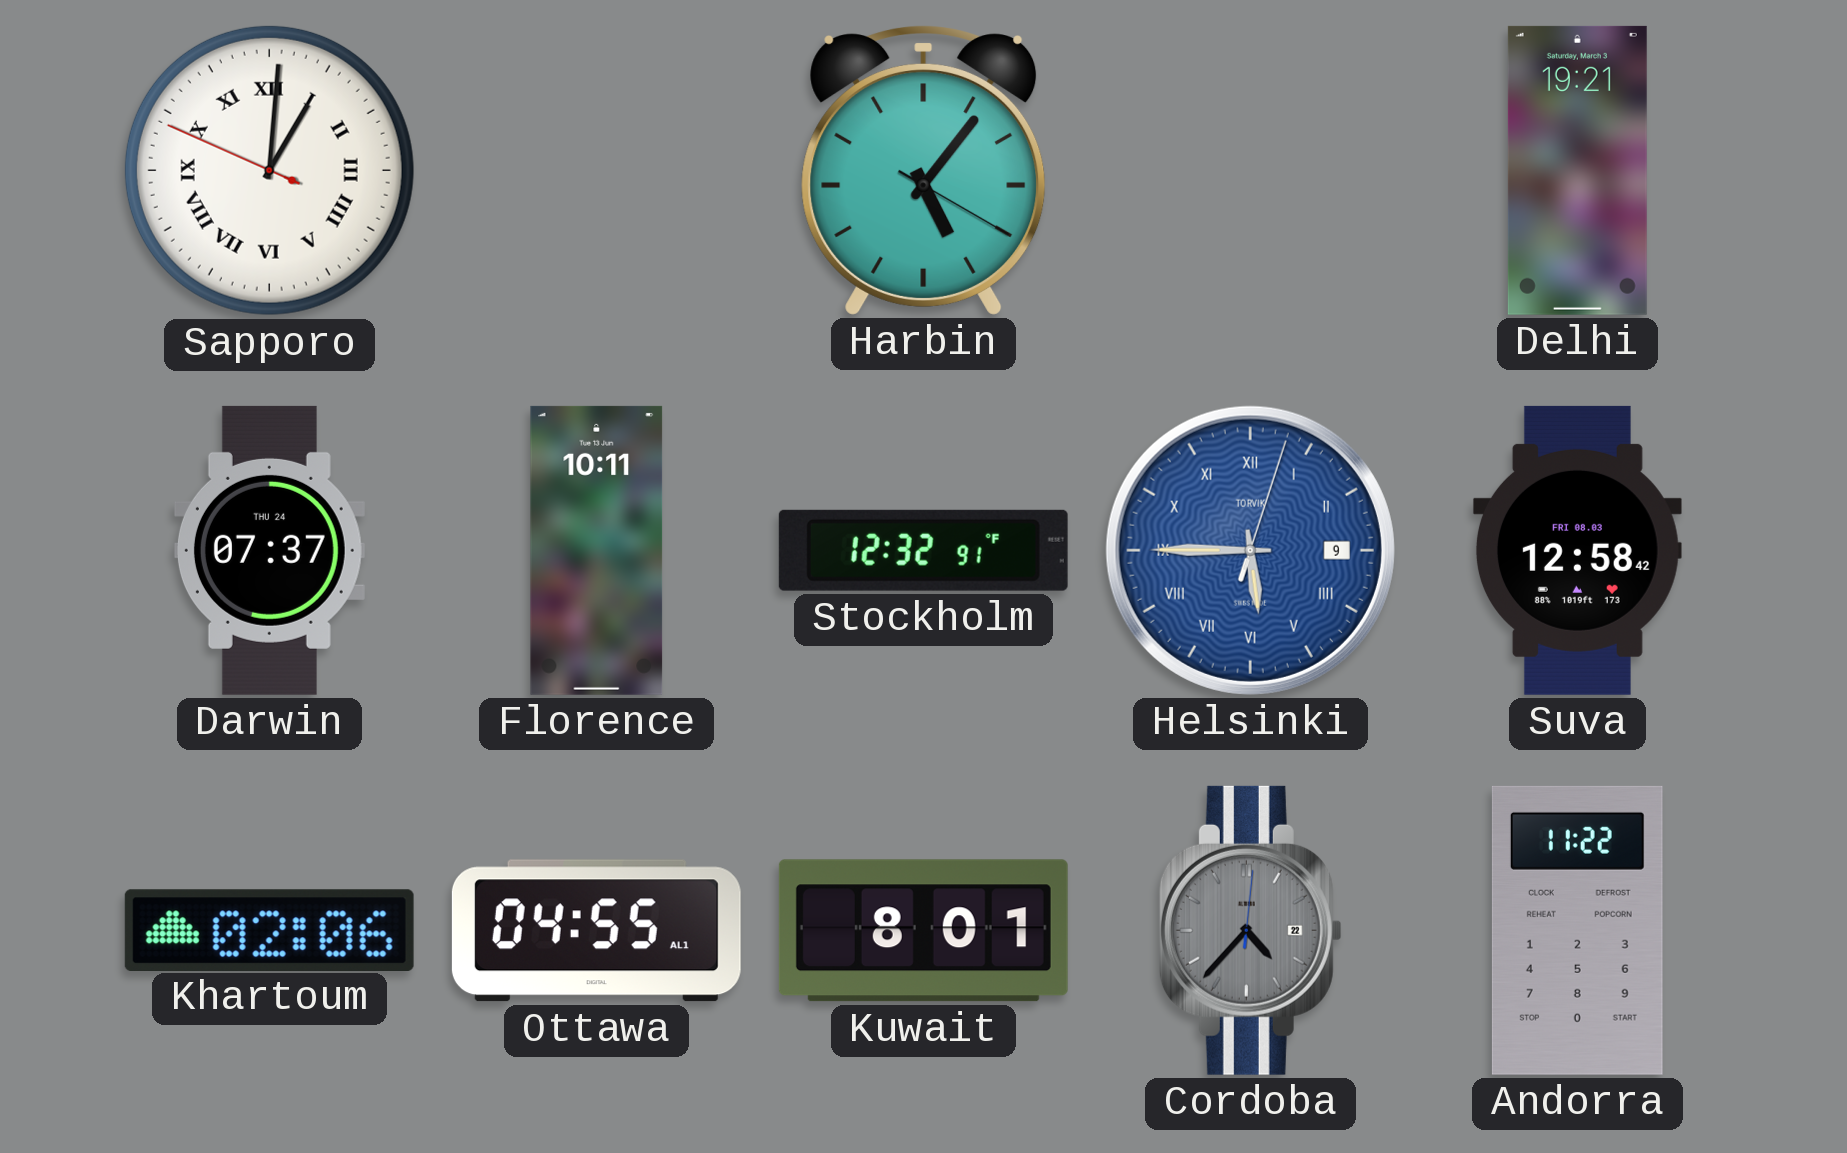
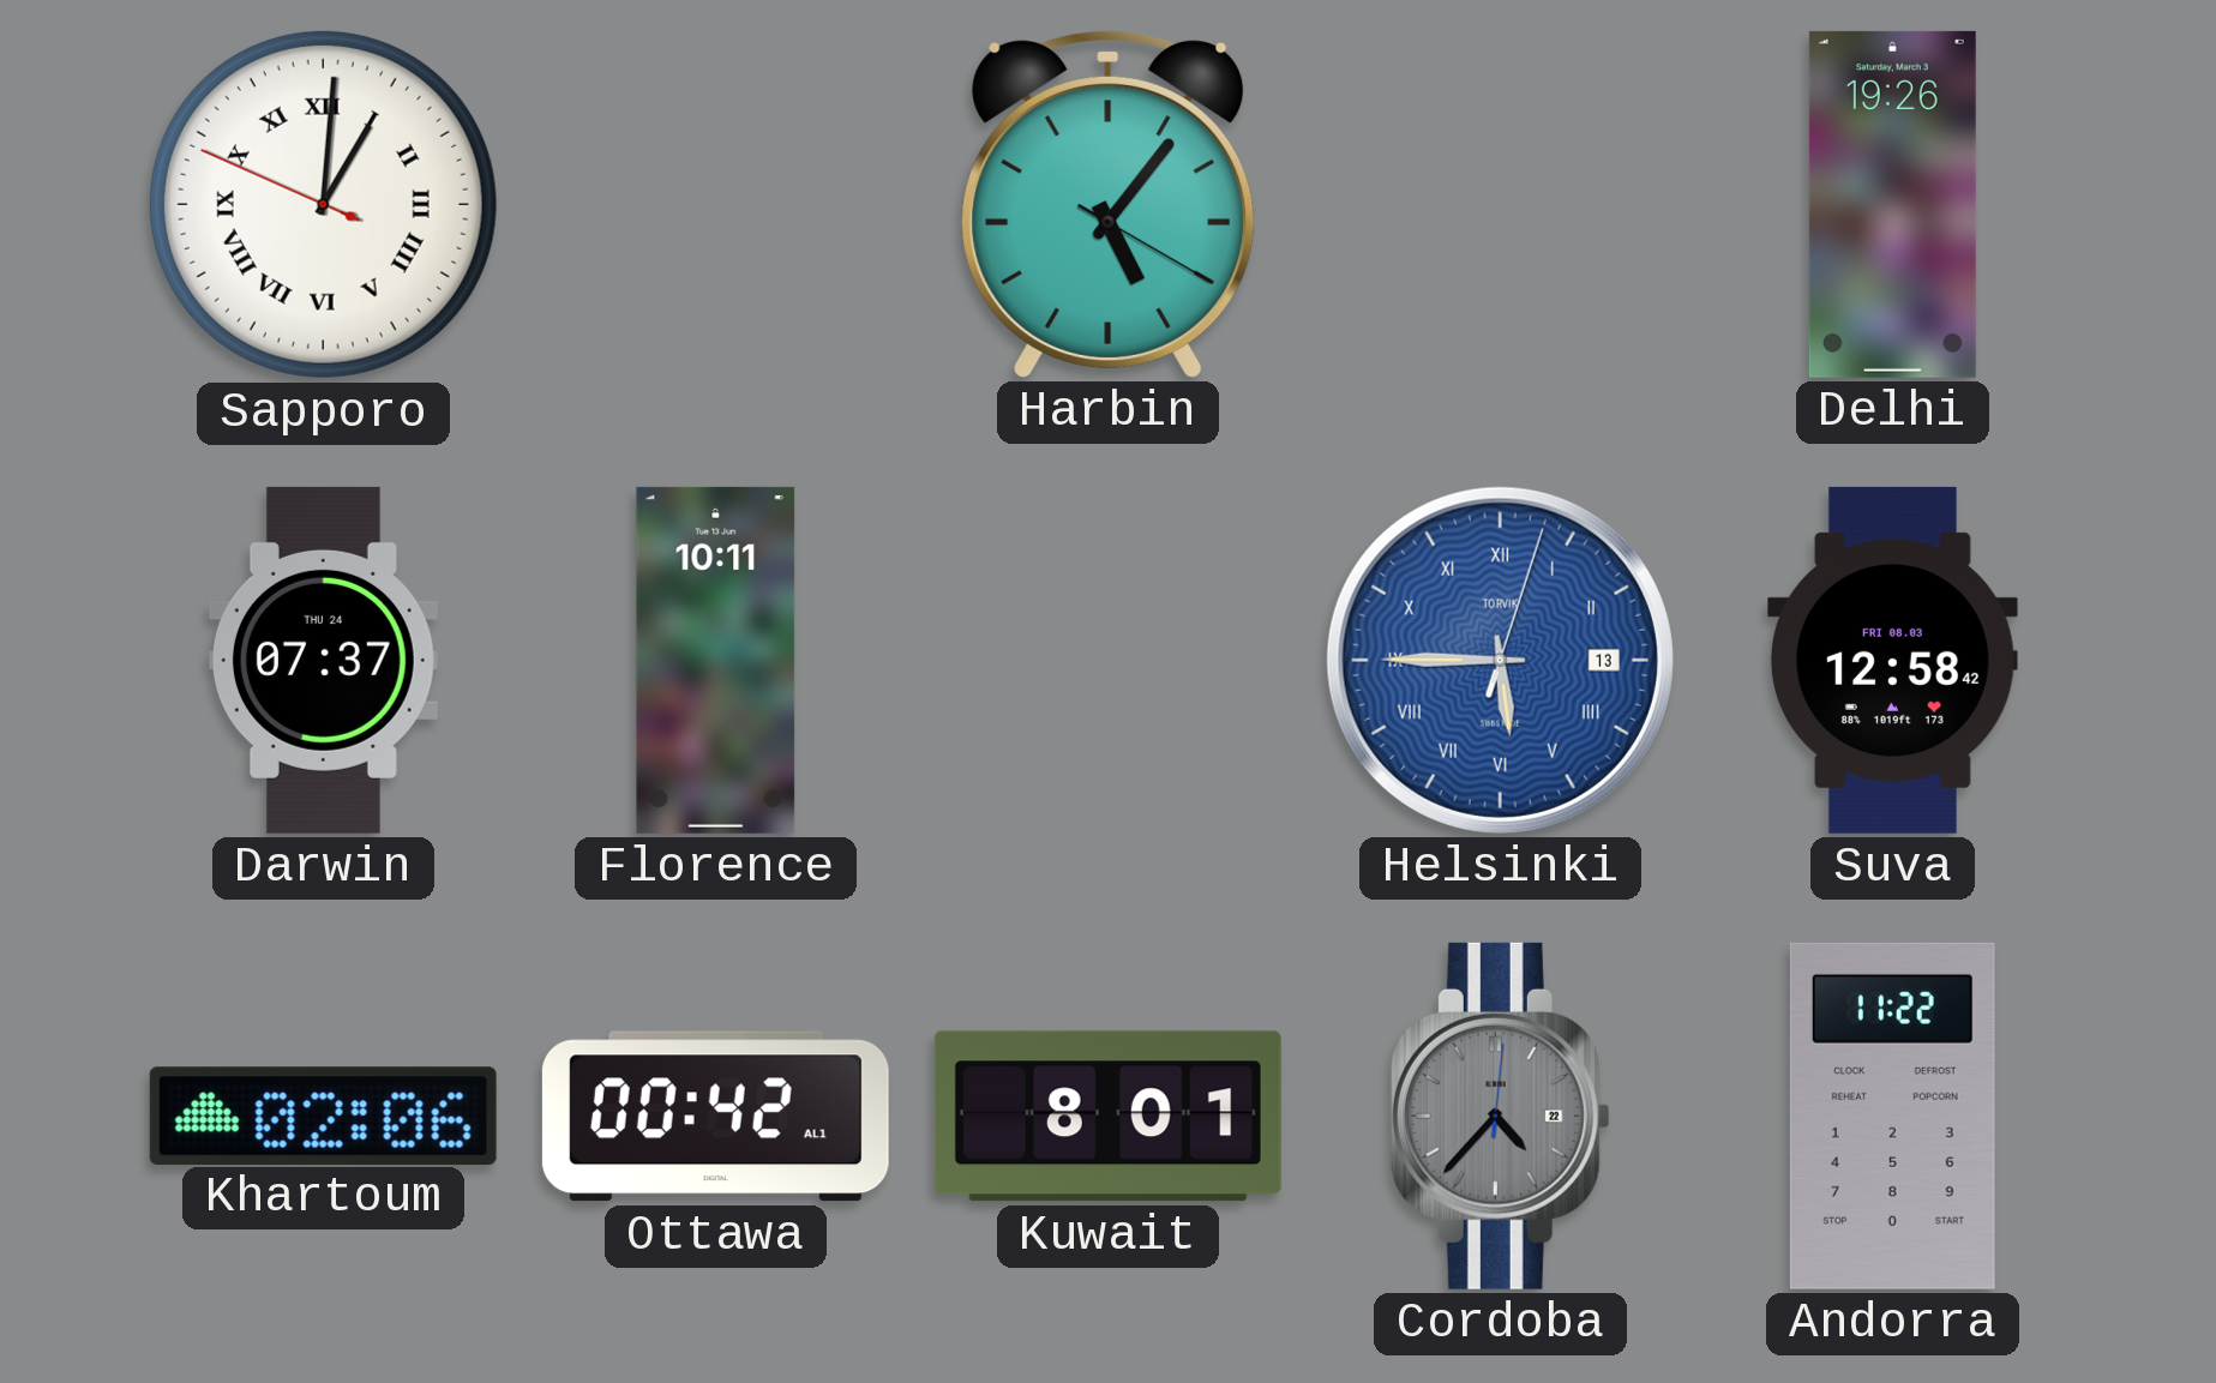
Delhi: 19:21 -> 19:26 (1892, 204)
Stockholm: 12:32 -> none (923, 550)
Helsinki date: 9 -> 13 (1500, 660)
Ottawa: 04:55 -> 00:42 (715, 1117)
